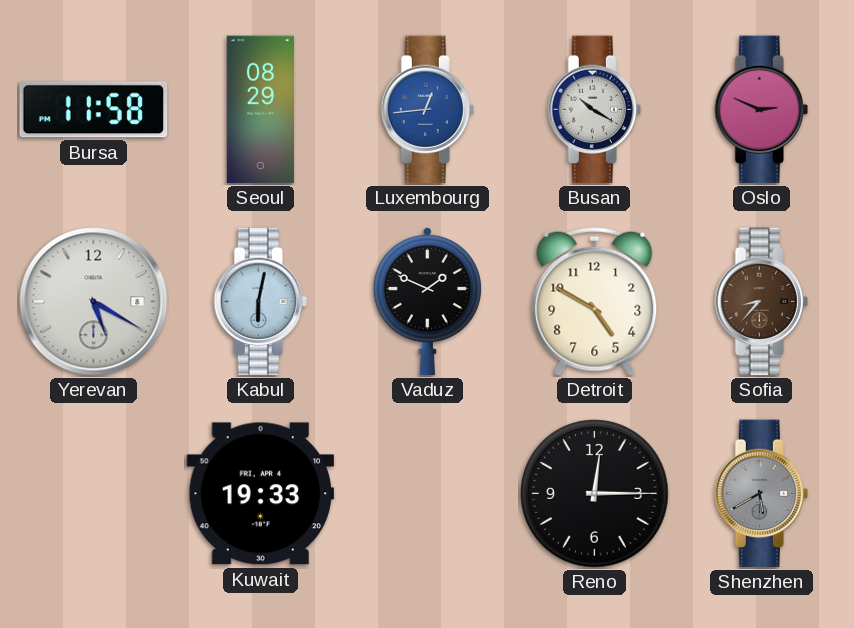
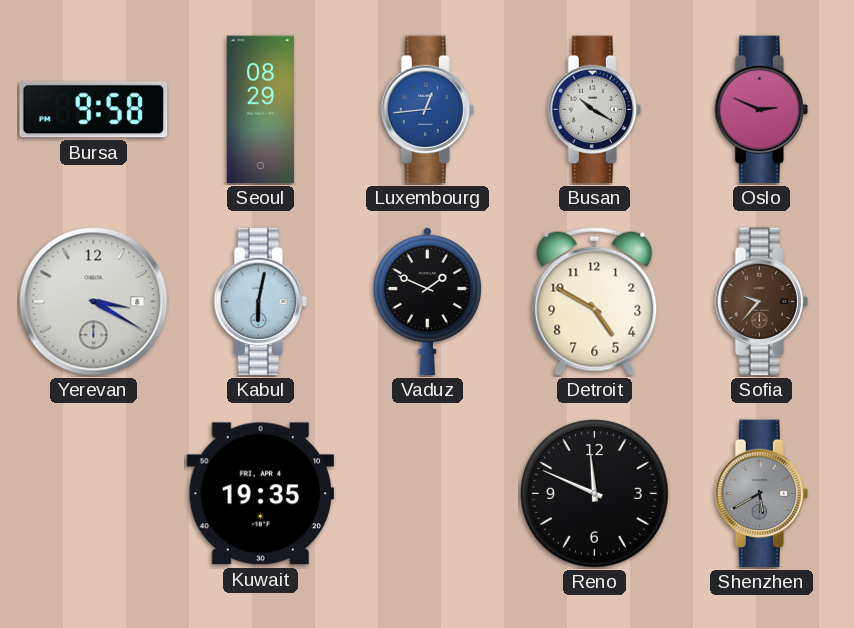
Bursa: 11:58 -> 9:58 (94, 110)
Yerevan: 5:20 -> 3:20 (94, 302)
Sofia: 8:37 -> 9:37 (761, 302)
Kuwait: 19:33 -> 19:35 (261, 494)
Reno: 12:15 -> 11:49 (595, 494)
